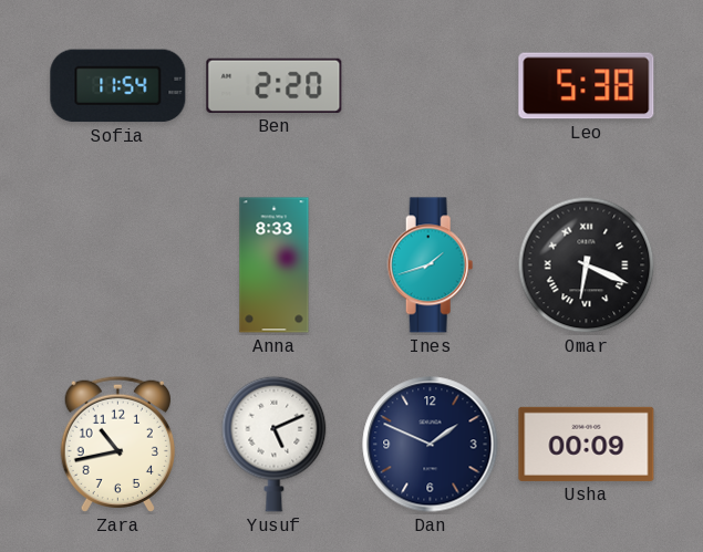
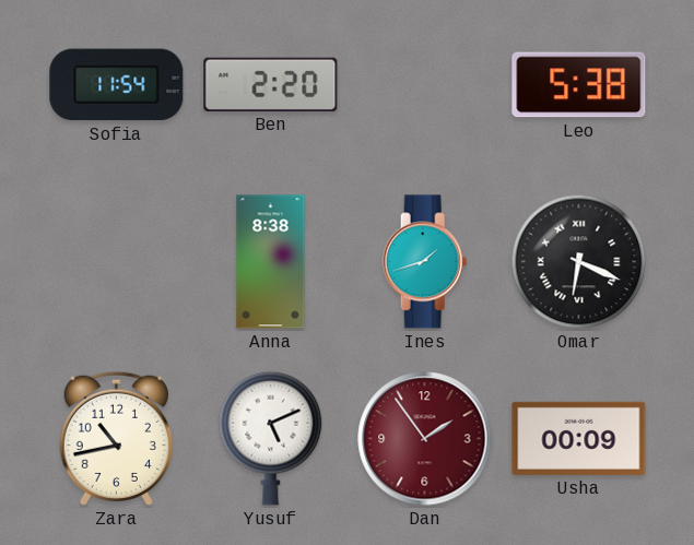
Anna: 8:33 -> 8:38 (271, 262)
Dan: 1:49 -> 1:54 (425, 439)
Dan dial: navy -> burgundy (425, 439)
